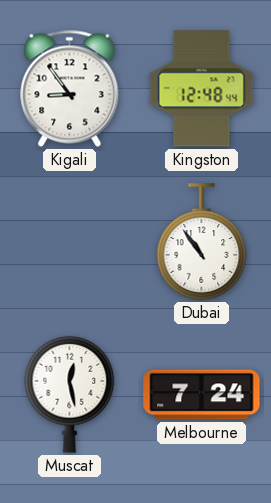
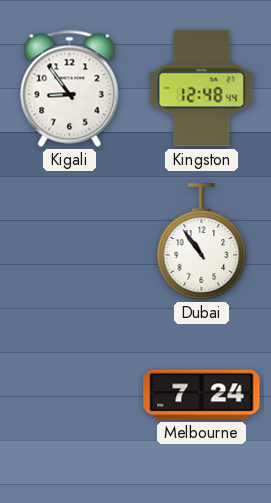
Muscat: 12:28 -> none (70, 394)
